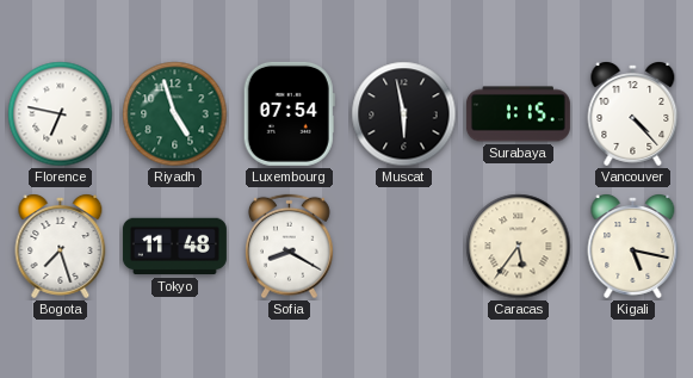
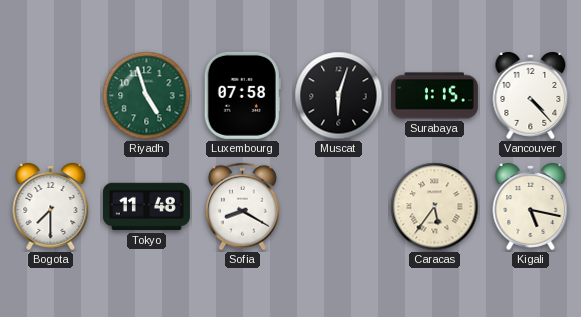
Florence: 6:47 -> none (61, 114)
Luxembourg: 07:54 -> 07:58 (242, 95)
Muscat: 5:58 -> 6:03 (339, 96)
Bogota: 7:27 -> 7:30 (51, 207)
